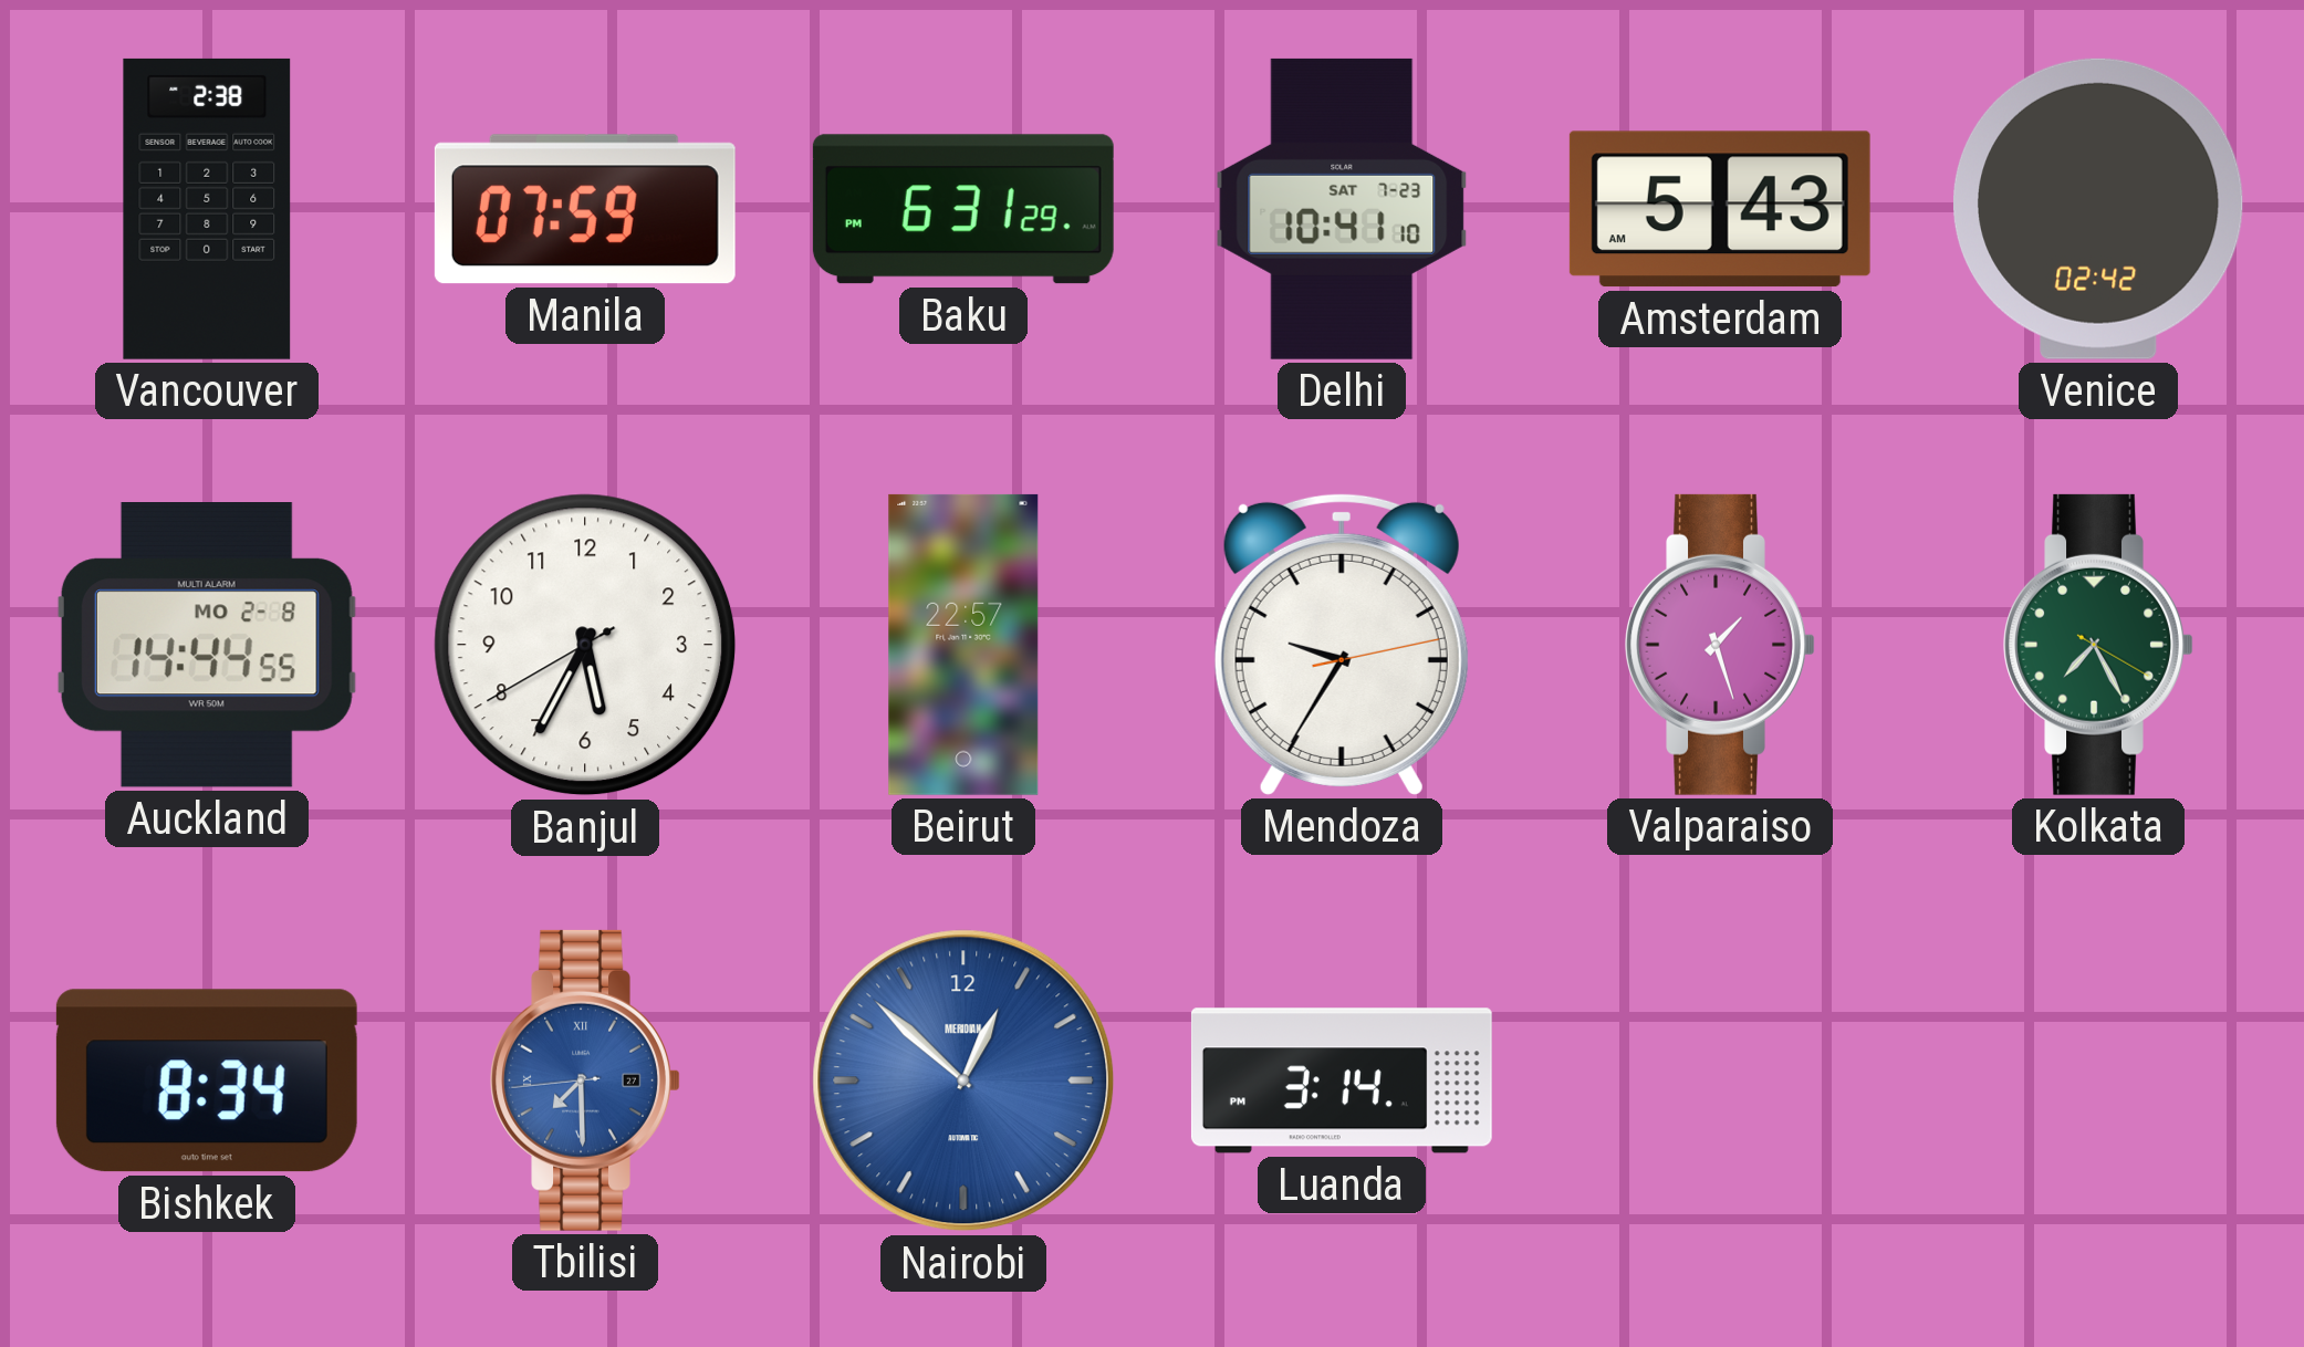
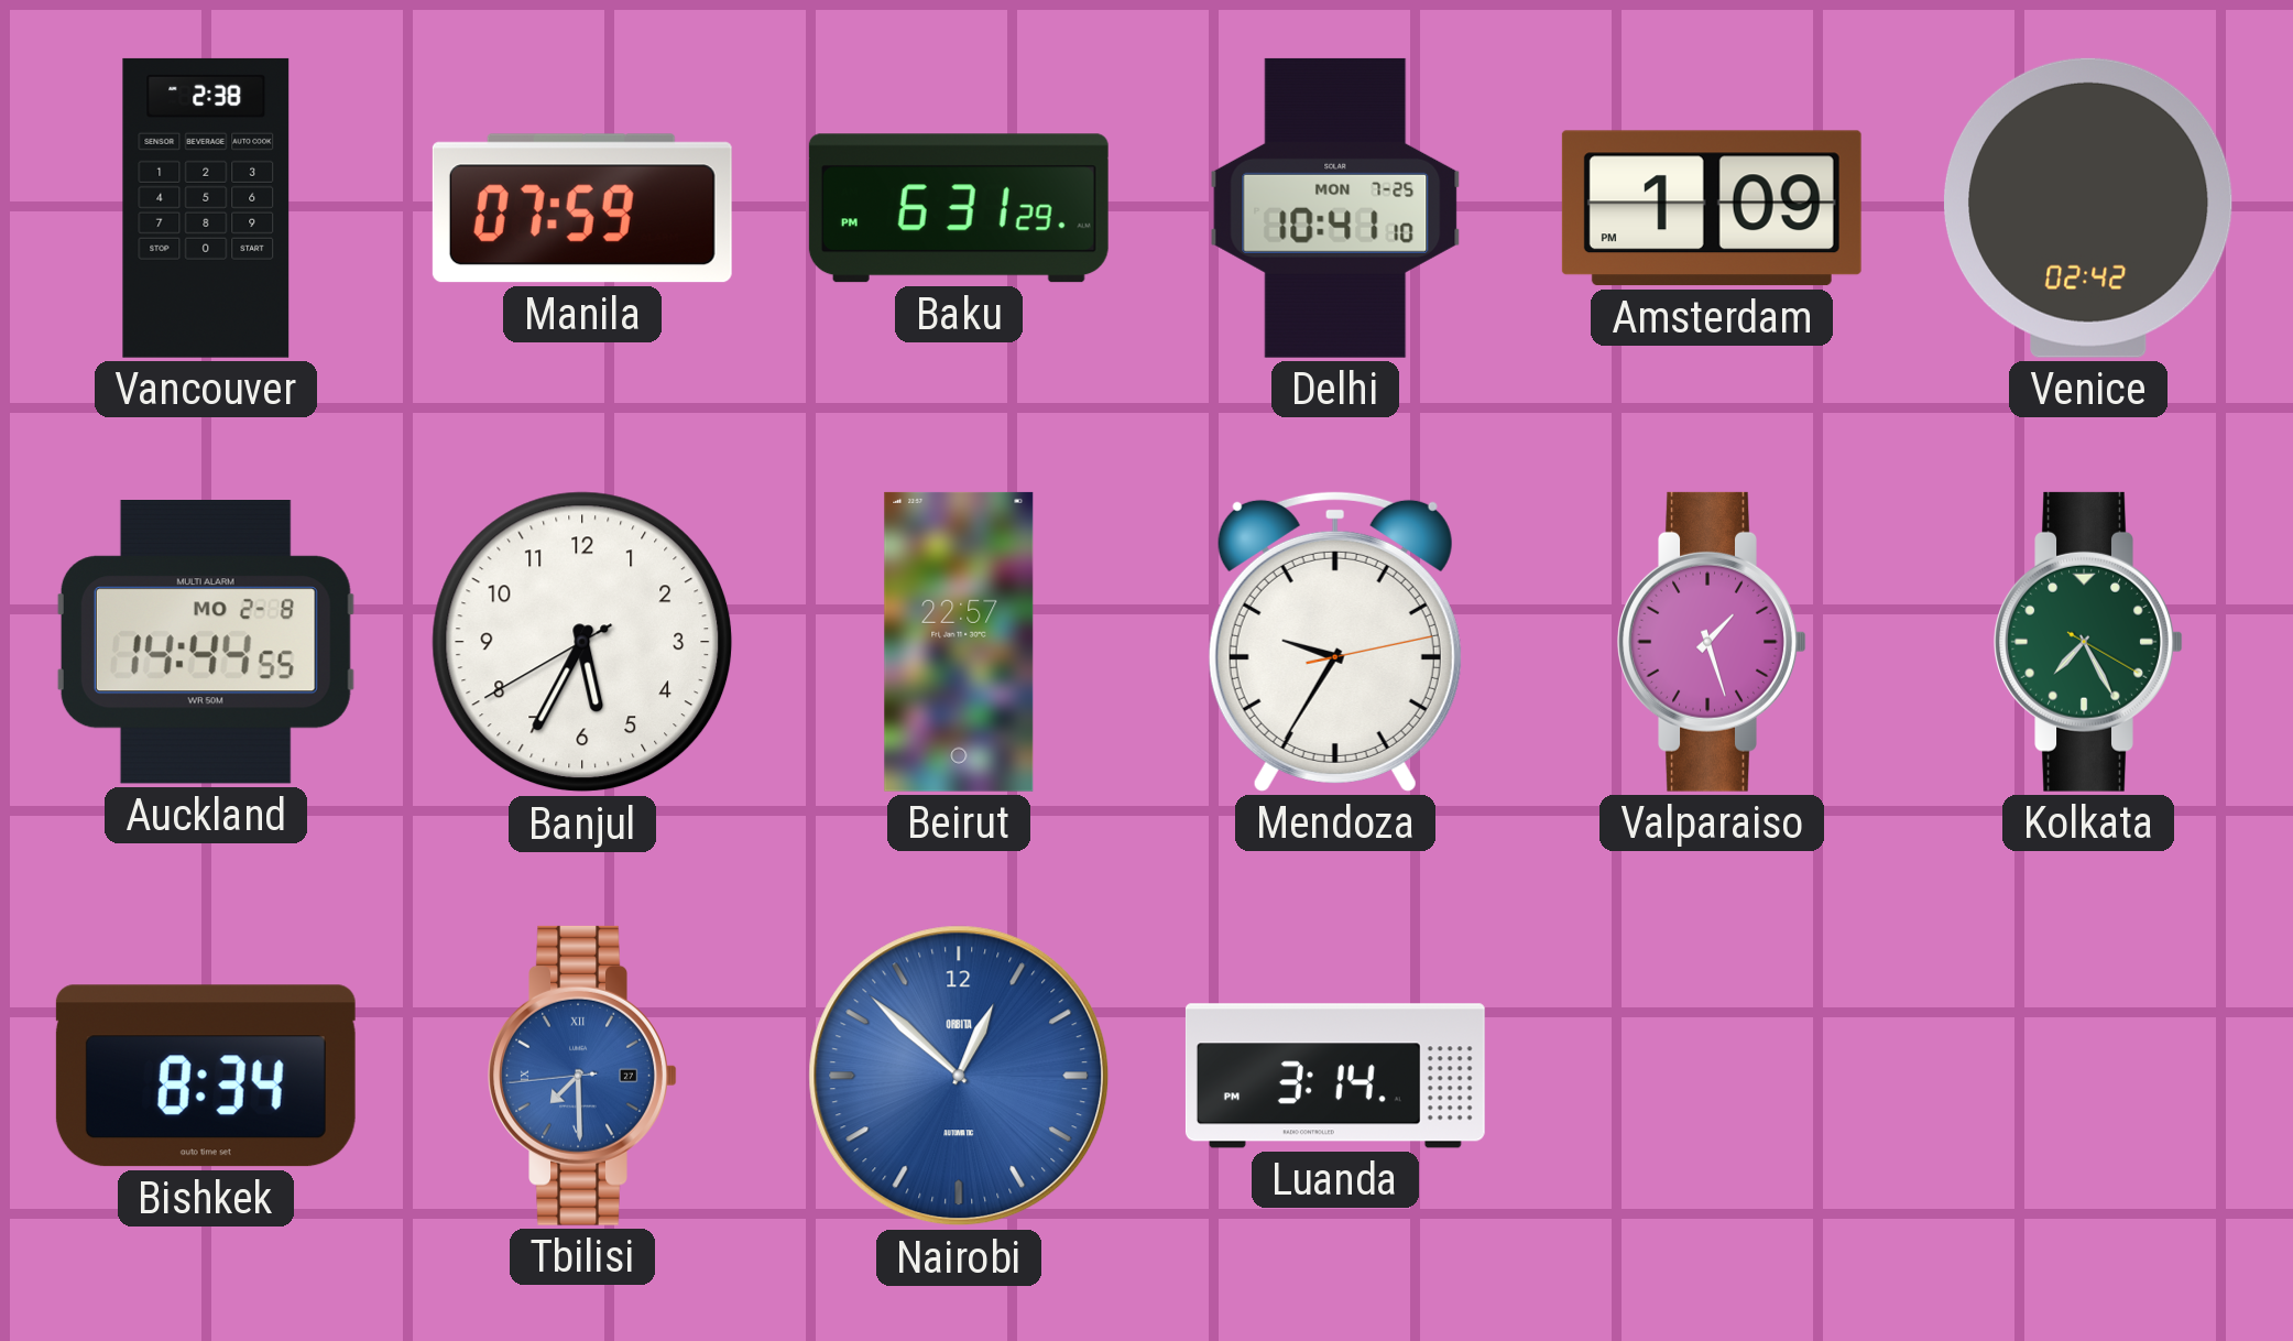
Delhi date: SAT 7-23 -> MON 7-25 (1335, 208)
Amsterdam: 5:43 -> 1:09 (1712, 208)
Nairobi brand: MERIDIAN -> ORBITA (959, 1076)
